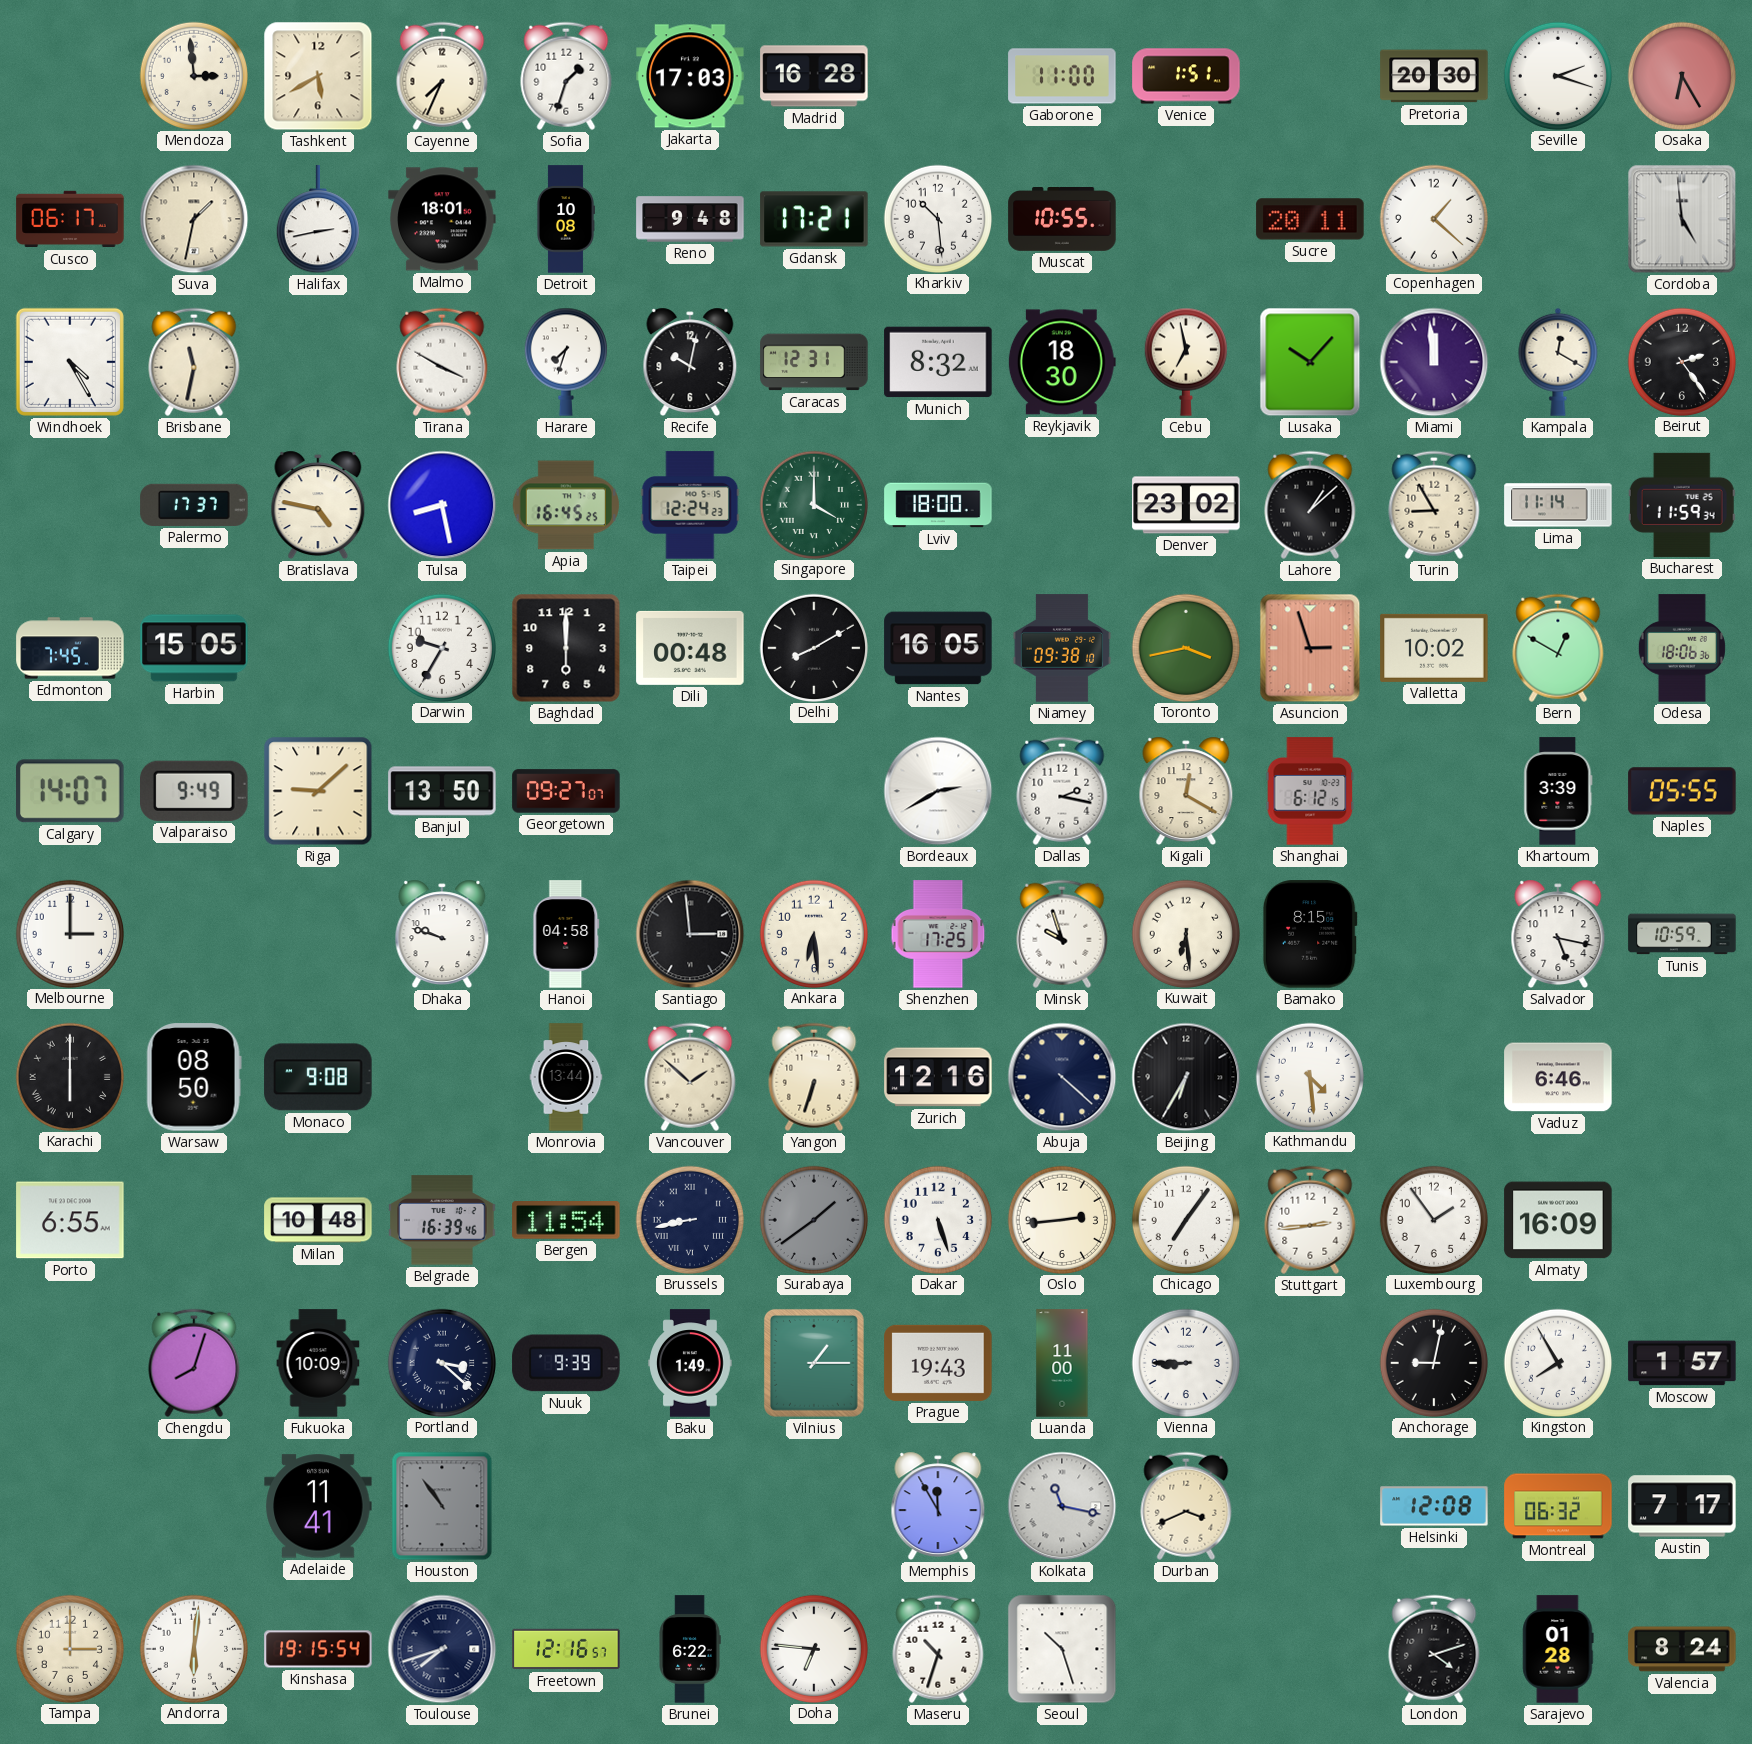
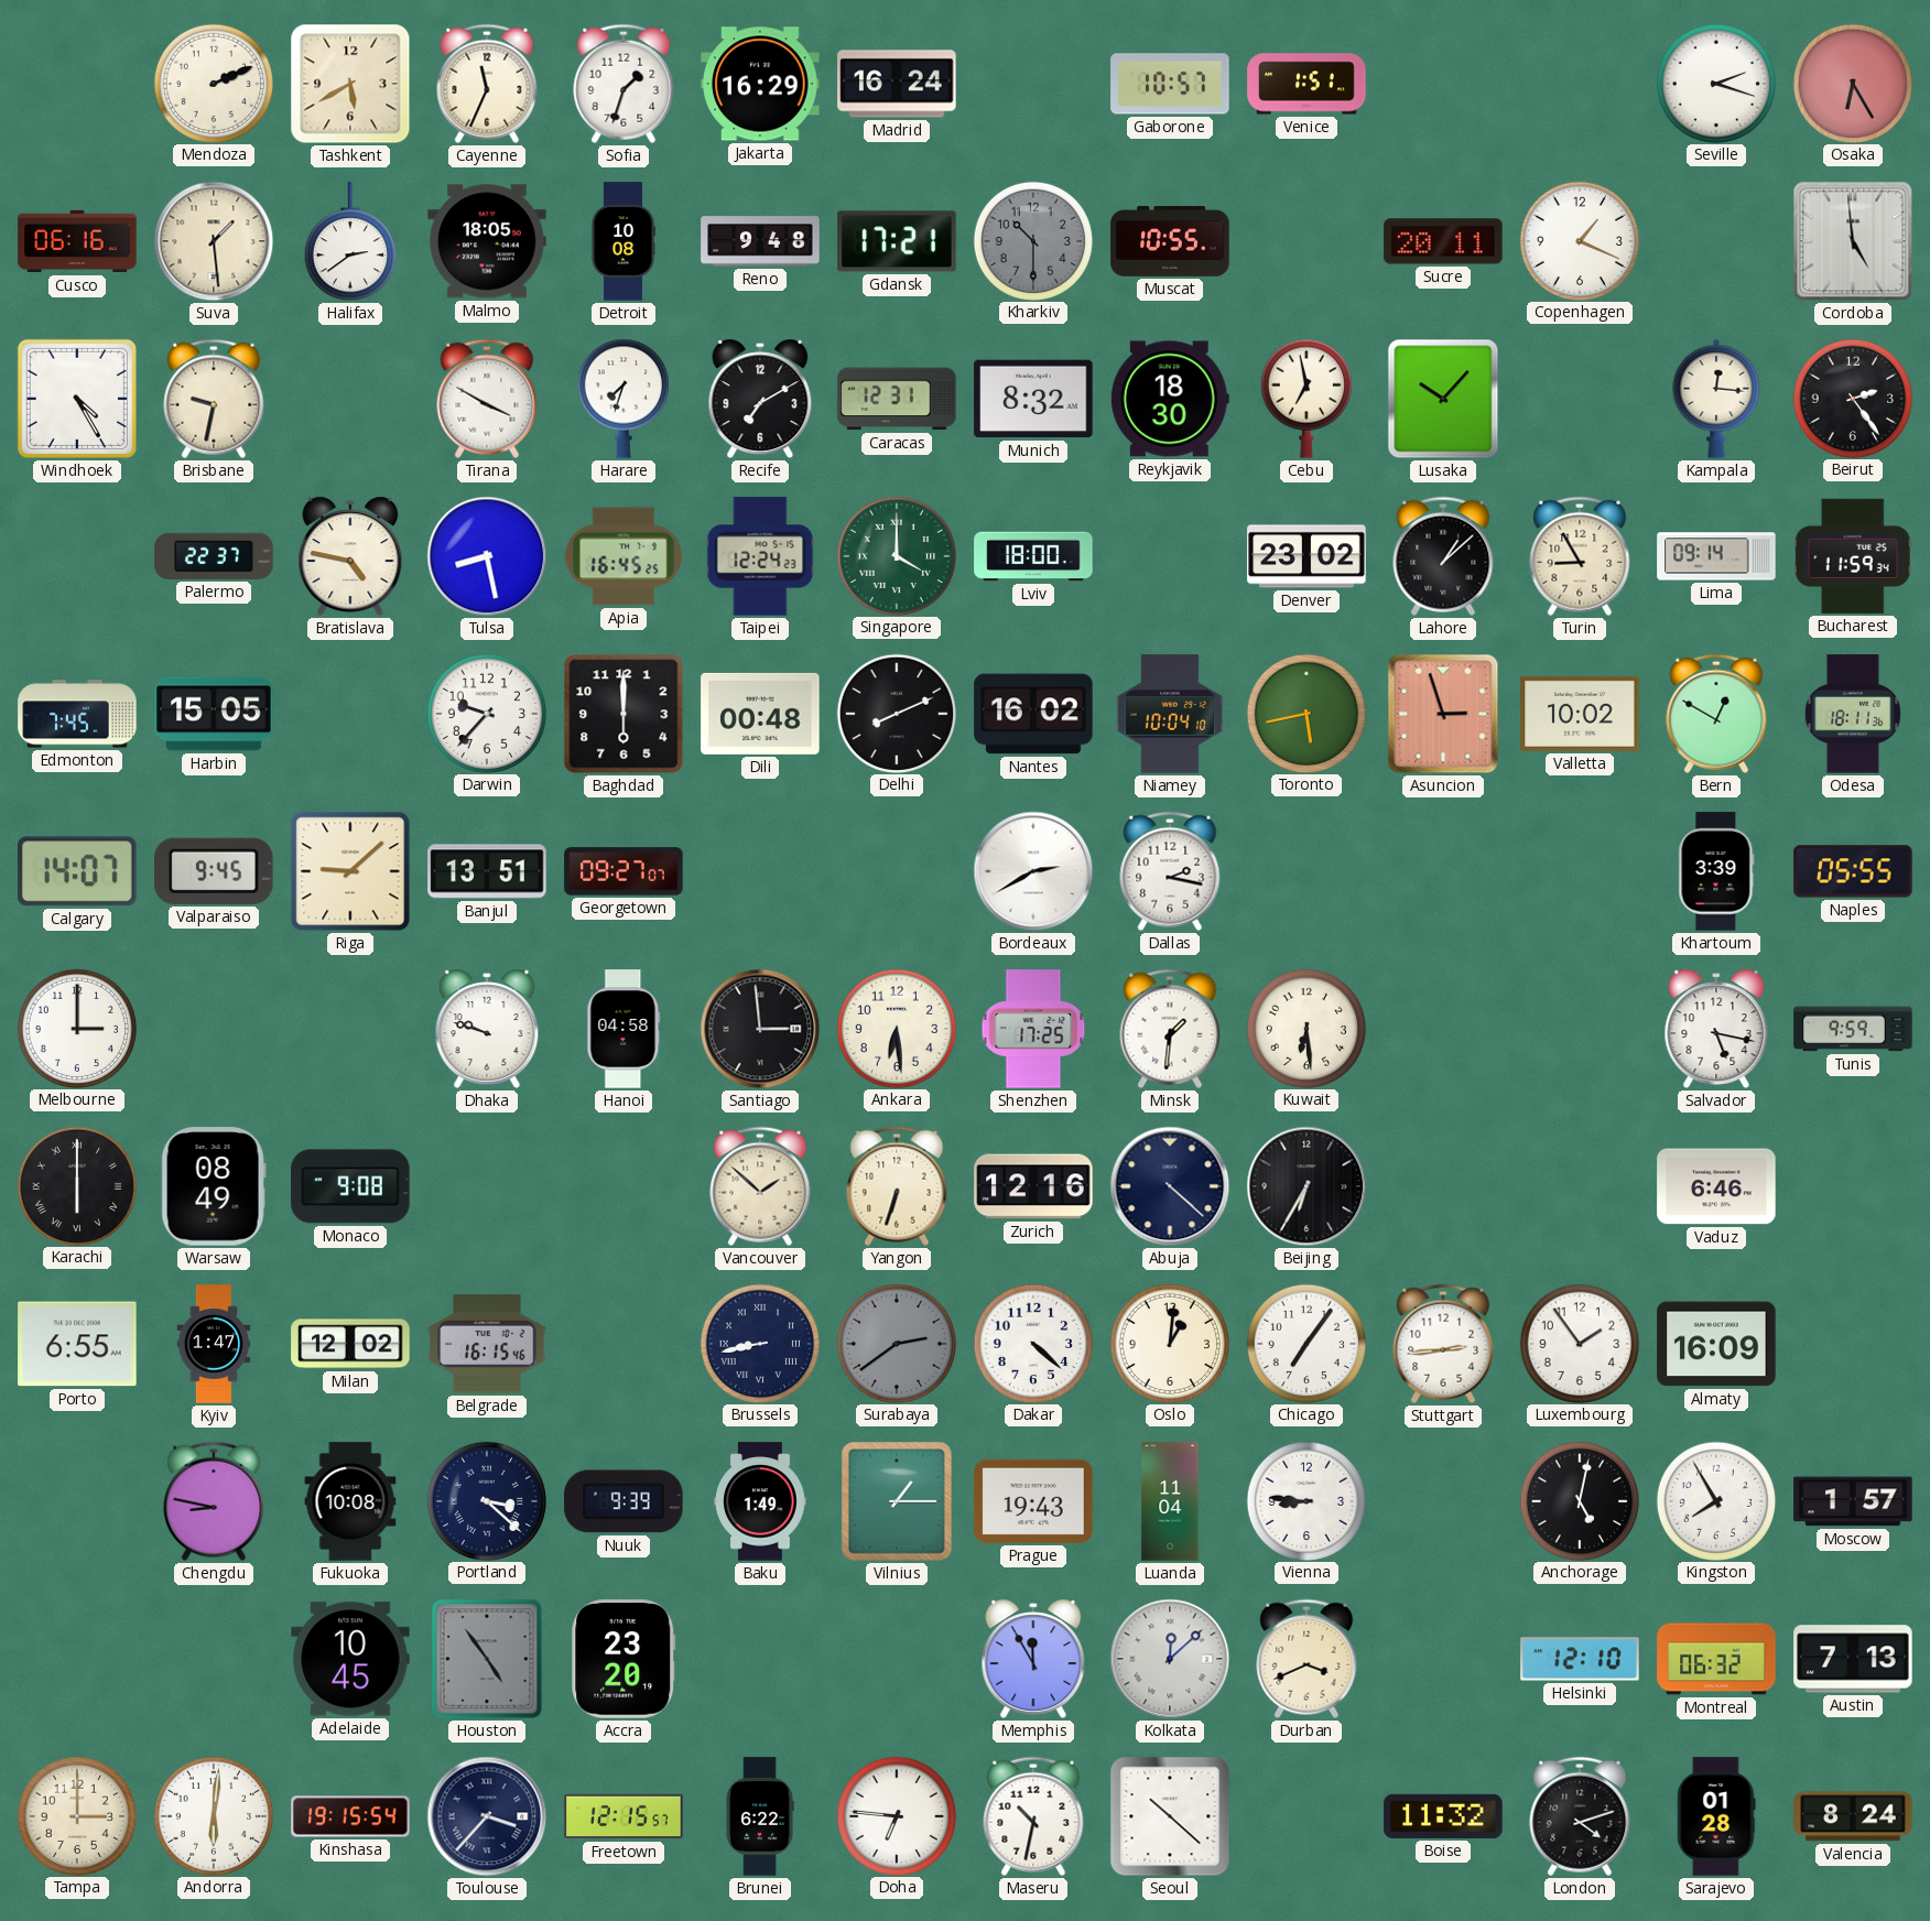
Mendoza: 2:59 -> 2:11 (213, 83)
Cayenne: 7:34 -> 11:34 (487, 84)
Jakarta: 17:03 -> 16:29 (760, 84)
Madrid: 16:28 -> 16:24 (897, 84)
Gaborone: 11:00 -> 10:57 (1170, 84)
Pretoria: 20:30 -> none (1434, 76)
Cusco: 06:17 -> 06:16 (77, 241)
Suva: 1:32 -> 1:29 (214, 241)
Halifax: 2:43 -> 2:39 (350, 242)
Malmo: 18:01 -> 18:05 (487, 241)
Kharkiv: 10:29 -> 10:30 (1032, 240)
Kharkiv dial: white -> grey (1032, 240)
Copenhagen: 1:22 -> 1:19 (1579, 240)
Brisbane: 11:32 -> 9:32 (214, 399)
Recife: 10:02 -> 7:10 (760, 399)
Miami: 11:59 -> none (1434, 362)
Kampala: 12:20 -> 12:16 (1716, 399)
Palermo: 17:37 -> 22:37 (214, 556)
Lima: 11:14 -> 09:14 (1716, 556)
Darwin: 9:35 -> 9:37 (486, 713)
Delhi: 8:10 -> 8:11 (896, 713)
Nantes: 16:05 -> 16:02 (1033, 714)
Niamey: 09:38 -> 10:04 (1170, 714)
Toronto: 3:43 -> 5:43 (1305, 713)
Odesa: 18:06 -> 18:11 (1853, 714)
Valparaiso: 9:49 -> 9:45 (215, 871)
Banjul: 13:50 -> 13:51 (487, 871)
Kigali: 12:20 -> none (1186, 791)
Shanghai: 6:12 -> none (1310, 791)
Minsk: 9:57 -> 1:31 (1170, 1029)
Bamako: 8:15 -> none (1310, 934)
Tunis: 10:59 -> 9:59 (1853, 1029)
Warsaw: 08:50 -> 08:49 (214, 1186)
Monrovia: 13:44 -> none (566, 1077)
Kathmandu: 4:29 -> none (1309, 1076)
Kyiv: none -> 1:47 (214, 1344)
Milan: 10:48 -> 12:02 (350, 1344)
Belgrade: 16:39 -> 16:15 (487, 1344)
Bergen: 11:54 -> none (566, 1221)
Surabaya: 1:39 -> 2:39 (896, 1343)
Dakar: 5:27 -> 4:22 (1032, 1343)
Oslo: 2:44 -> 1:01 (1169, 1343)
Chengdu: 8:03 -> 8:47 (214, 1501)
Fukuoka: 10:09 -> 10:08 (350, 1501)
Luanda: 11:00 -> 11:04 (1170, 1501)
Vienna: 8:45 -> 8:46 (1305, 1500)
Anchorage: 9:02 -> 5:02 (1579, 1500)
Adelaide: 11:41 -> 10:45 (350, 1659)
Houston: 10:54 -> 4:54 (487, 1659)
Accra: none -> 23:20 (624, 1659)
Kolkata: 11:17 -> 12:08 (1170, 1659)
Helsinki: 12:08 -> 12:10 (1580, 1659)
Austin: 7:17 -> 7:13 (1853, 1659)
Toulouse: 7:42 -> 3:37 (487, 1816)
Freetown: 12:16 -> 12:15 (624, 1816)
Maseru: 10:33 -> 10:32 (1033, 1816)
Seoul: 10:27 -> 10:22 (1170, 1816)
Boise: none -> 11:32 (1443, 1816)
